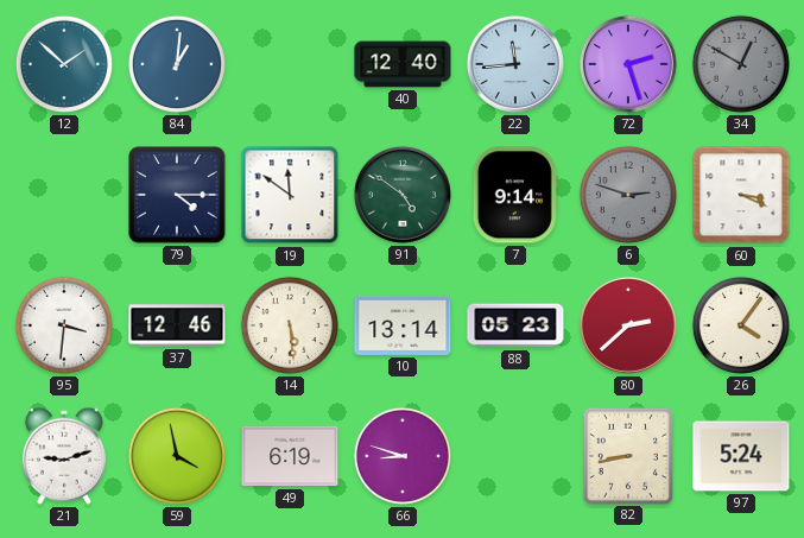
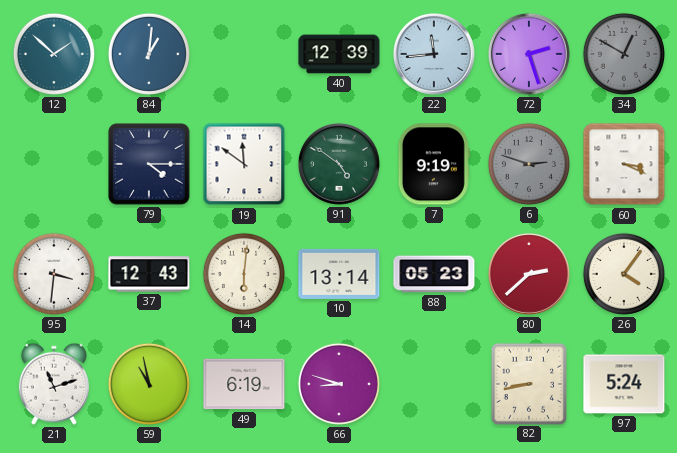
40: 12:40 -> 12:39 (339, 54)
7: 9:14 -> 9:19 (434, 164)
37: 12:46 -> 12:43 (149, 274)
14: 5:29 -> 6:01 (244, 274)
21: 9:12 -> 11:12 (54, 384)
59: 3:58 -> 10:58 (149, 384)
